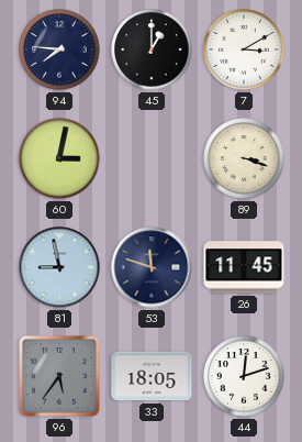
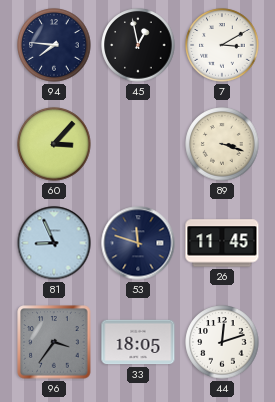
45: 1:00 -> 12:58 (138, 45)
60: 3:02 -> 3:07 (54, 144)
81: 8:58 -> 8:56 (54, 243)
96: 5:36 -> 3:36 (54, 342)
